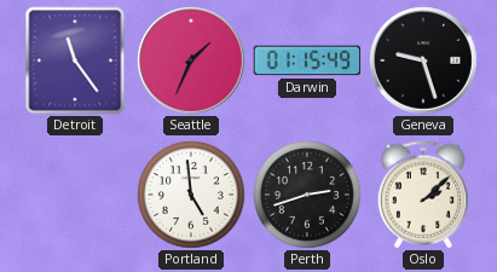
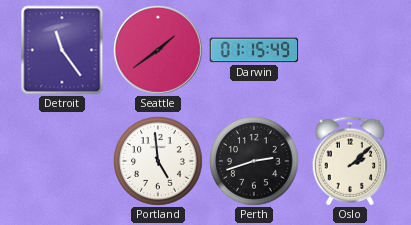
Seattle: 1:34 -> 1:39 (159, 51)
Geneva: 9:27 -> none (424, 62)
